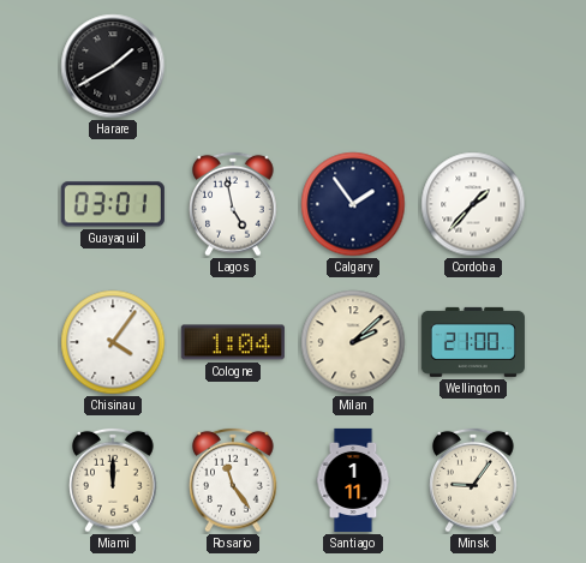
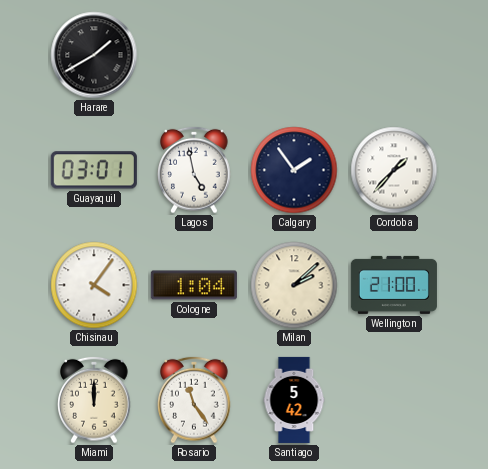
Santiago: 1:11 -> 5:42 (294, 400)
Minsk: 9:06 -> none (473, 480)
